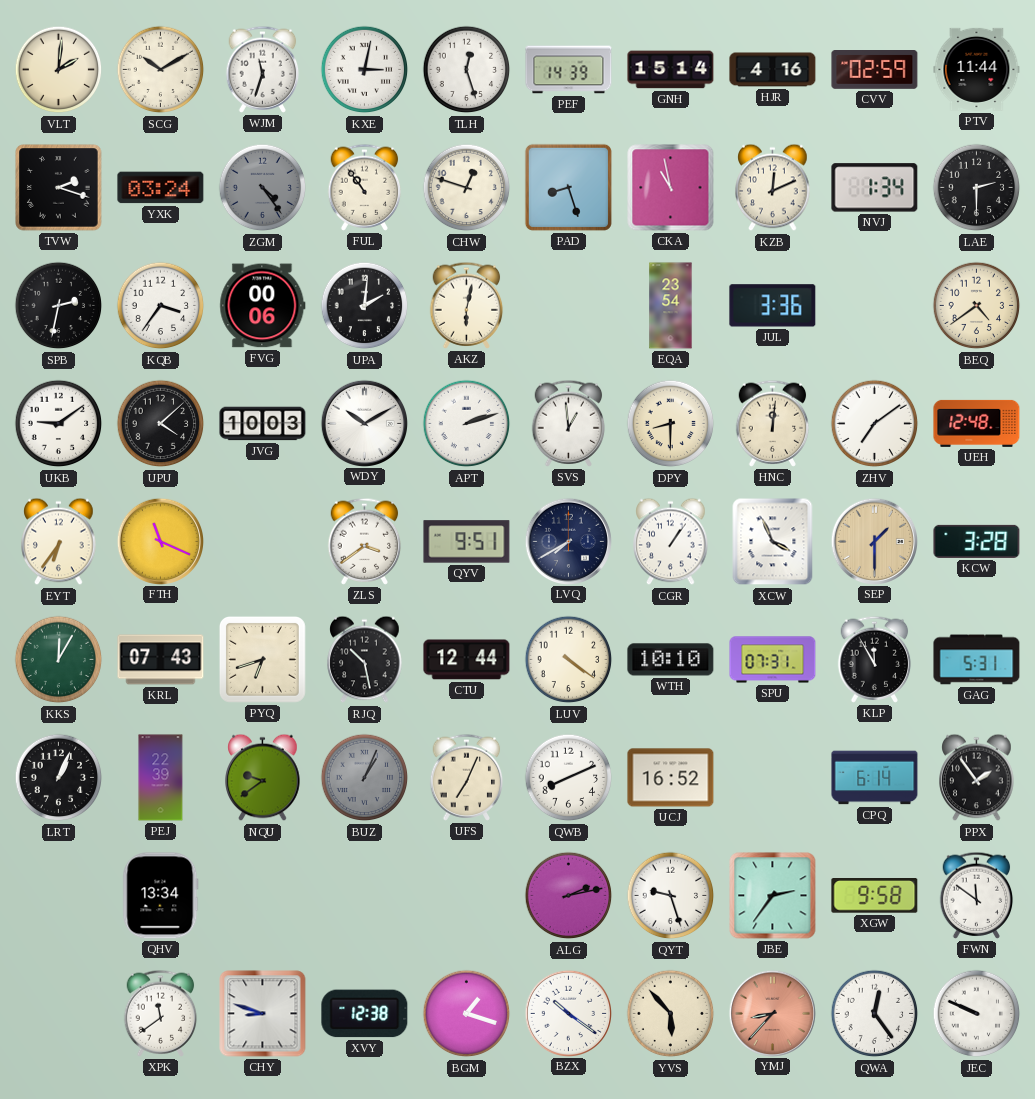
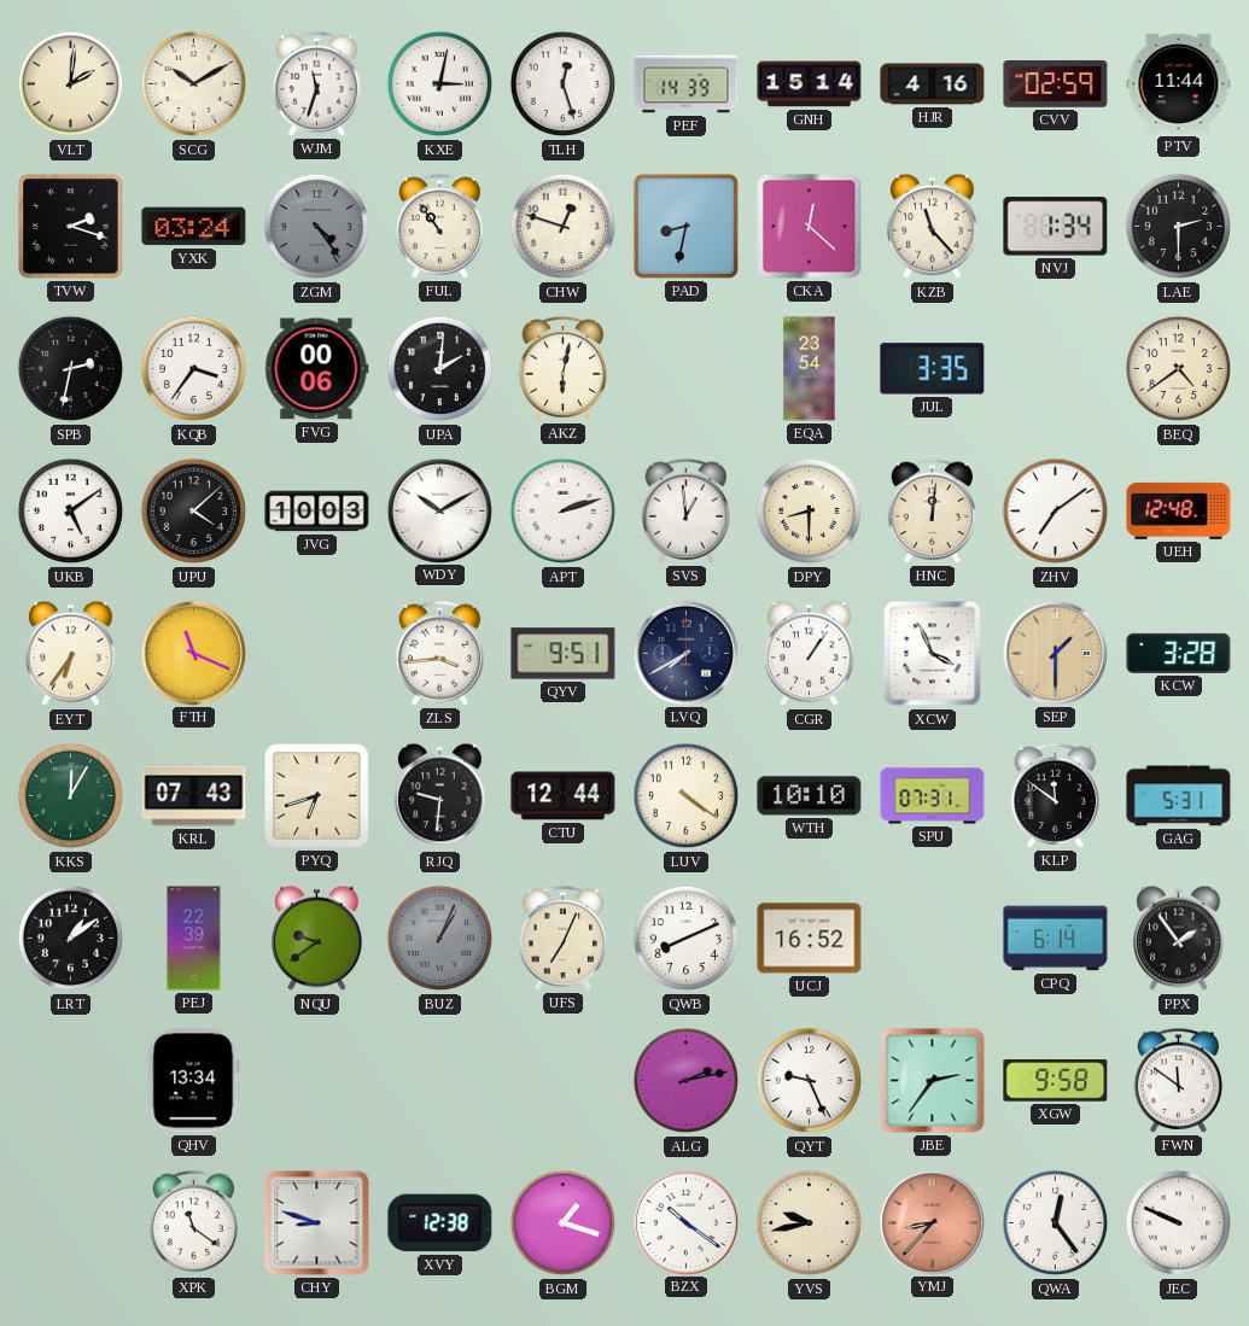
PAD: 8:27 -> 8:32 (685, 226)
CKA: 10:58 -> 12:22 (810, 227)
KZB: 12:11 -> 11:23 (933, 227)
JUL: 3:36 -> 3:35 (933, 369)
UKB: 9:09 -> 5:09 (71, 512)
ZLS: 3:39 -> 3:44 (440, 653)
RJQ: 10:28 -> 9:31 (440, 796)
KLP: 11:55 -> 11:51 (1056, 795)
LRT: 1:04 -> 1:09 (71, 939)
QYT: 9:27 -> 9:26 (810, 1081)
XPK: 11:39 -> 11:21 (194, 1222)
YVS: 5:53 -> 9:43 (810, 1223)
